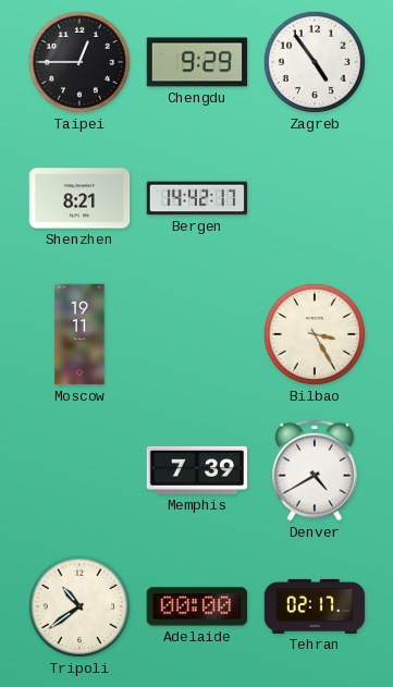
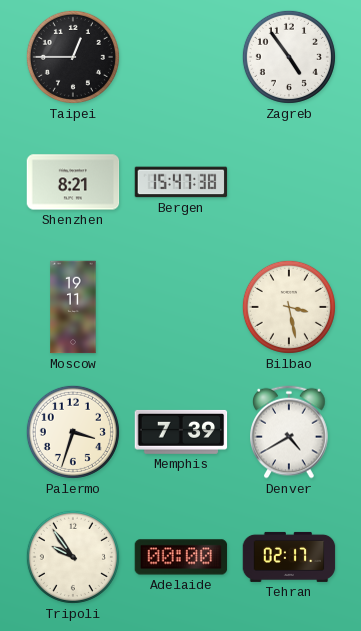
Chengdu: 9:29 -> none (197, 62)
Bergen: 14:42 -> 15:47 (181, 182)
Bilbao: 3:25 -> 3:28 (289, 307)
Palermo: none -> 3:33 (73, 432)
Tripoli: 10:39 -> 9:54 (73, 557)
